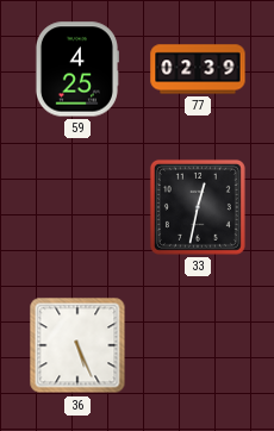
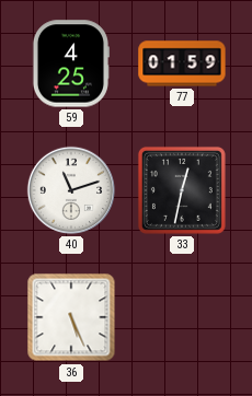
77: 02:39 -> 01:59 (182, 63)
40: none -> 11:12 (71, 190)
